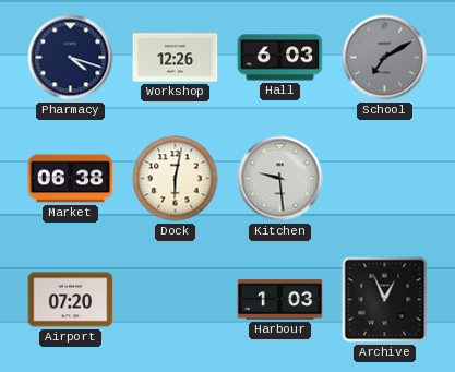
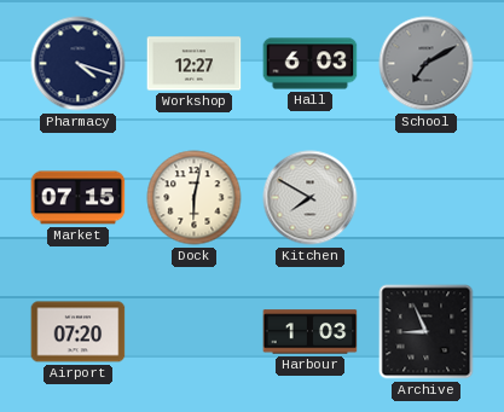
Workshop: 12:26 -> 12:27 (195, 64)
Market: 06:38 -> 07:15 (79, 198)
Kitchen: 9:29 -> 7:50 (311, 198)
Archive: 12:56 -> 8:56 (427, 332)
